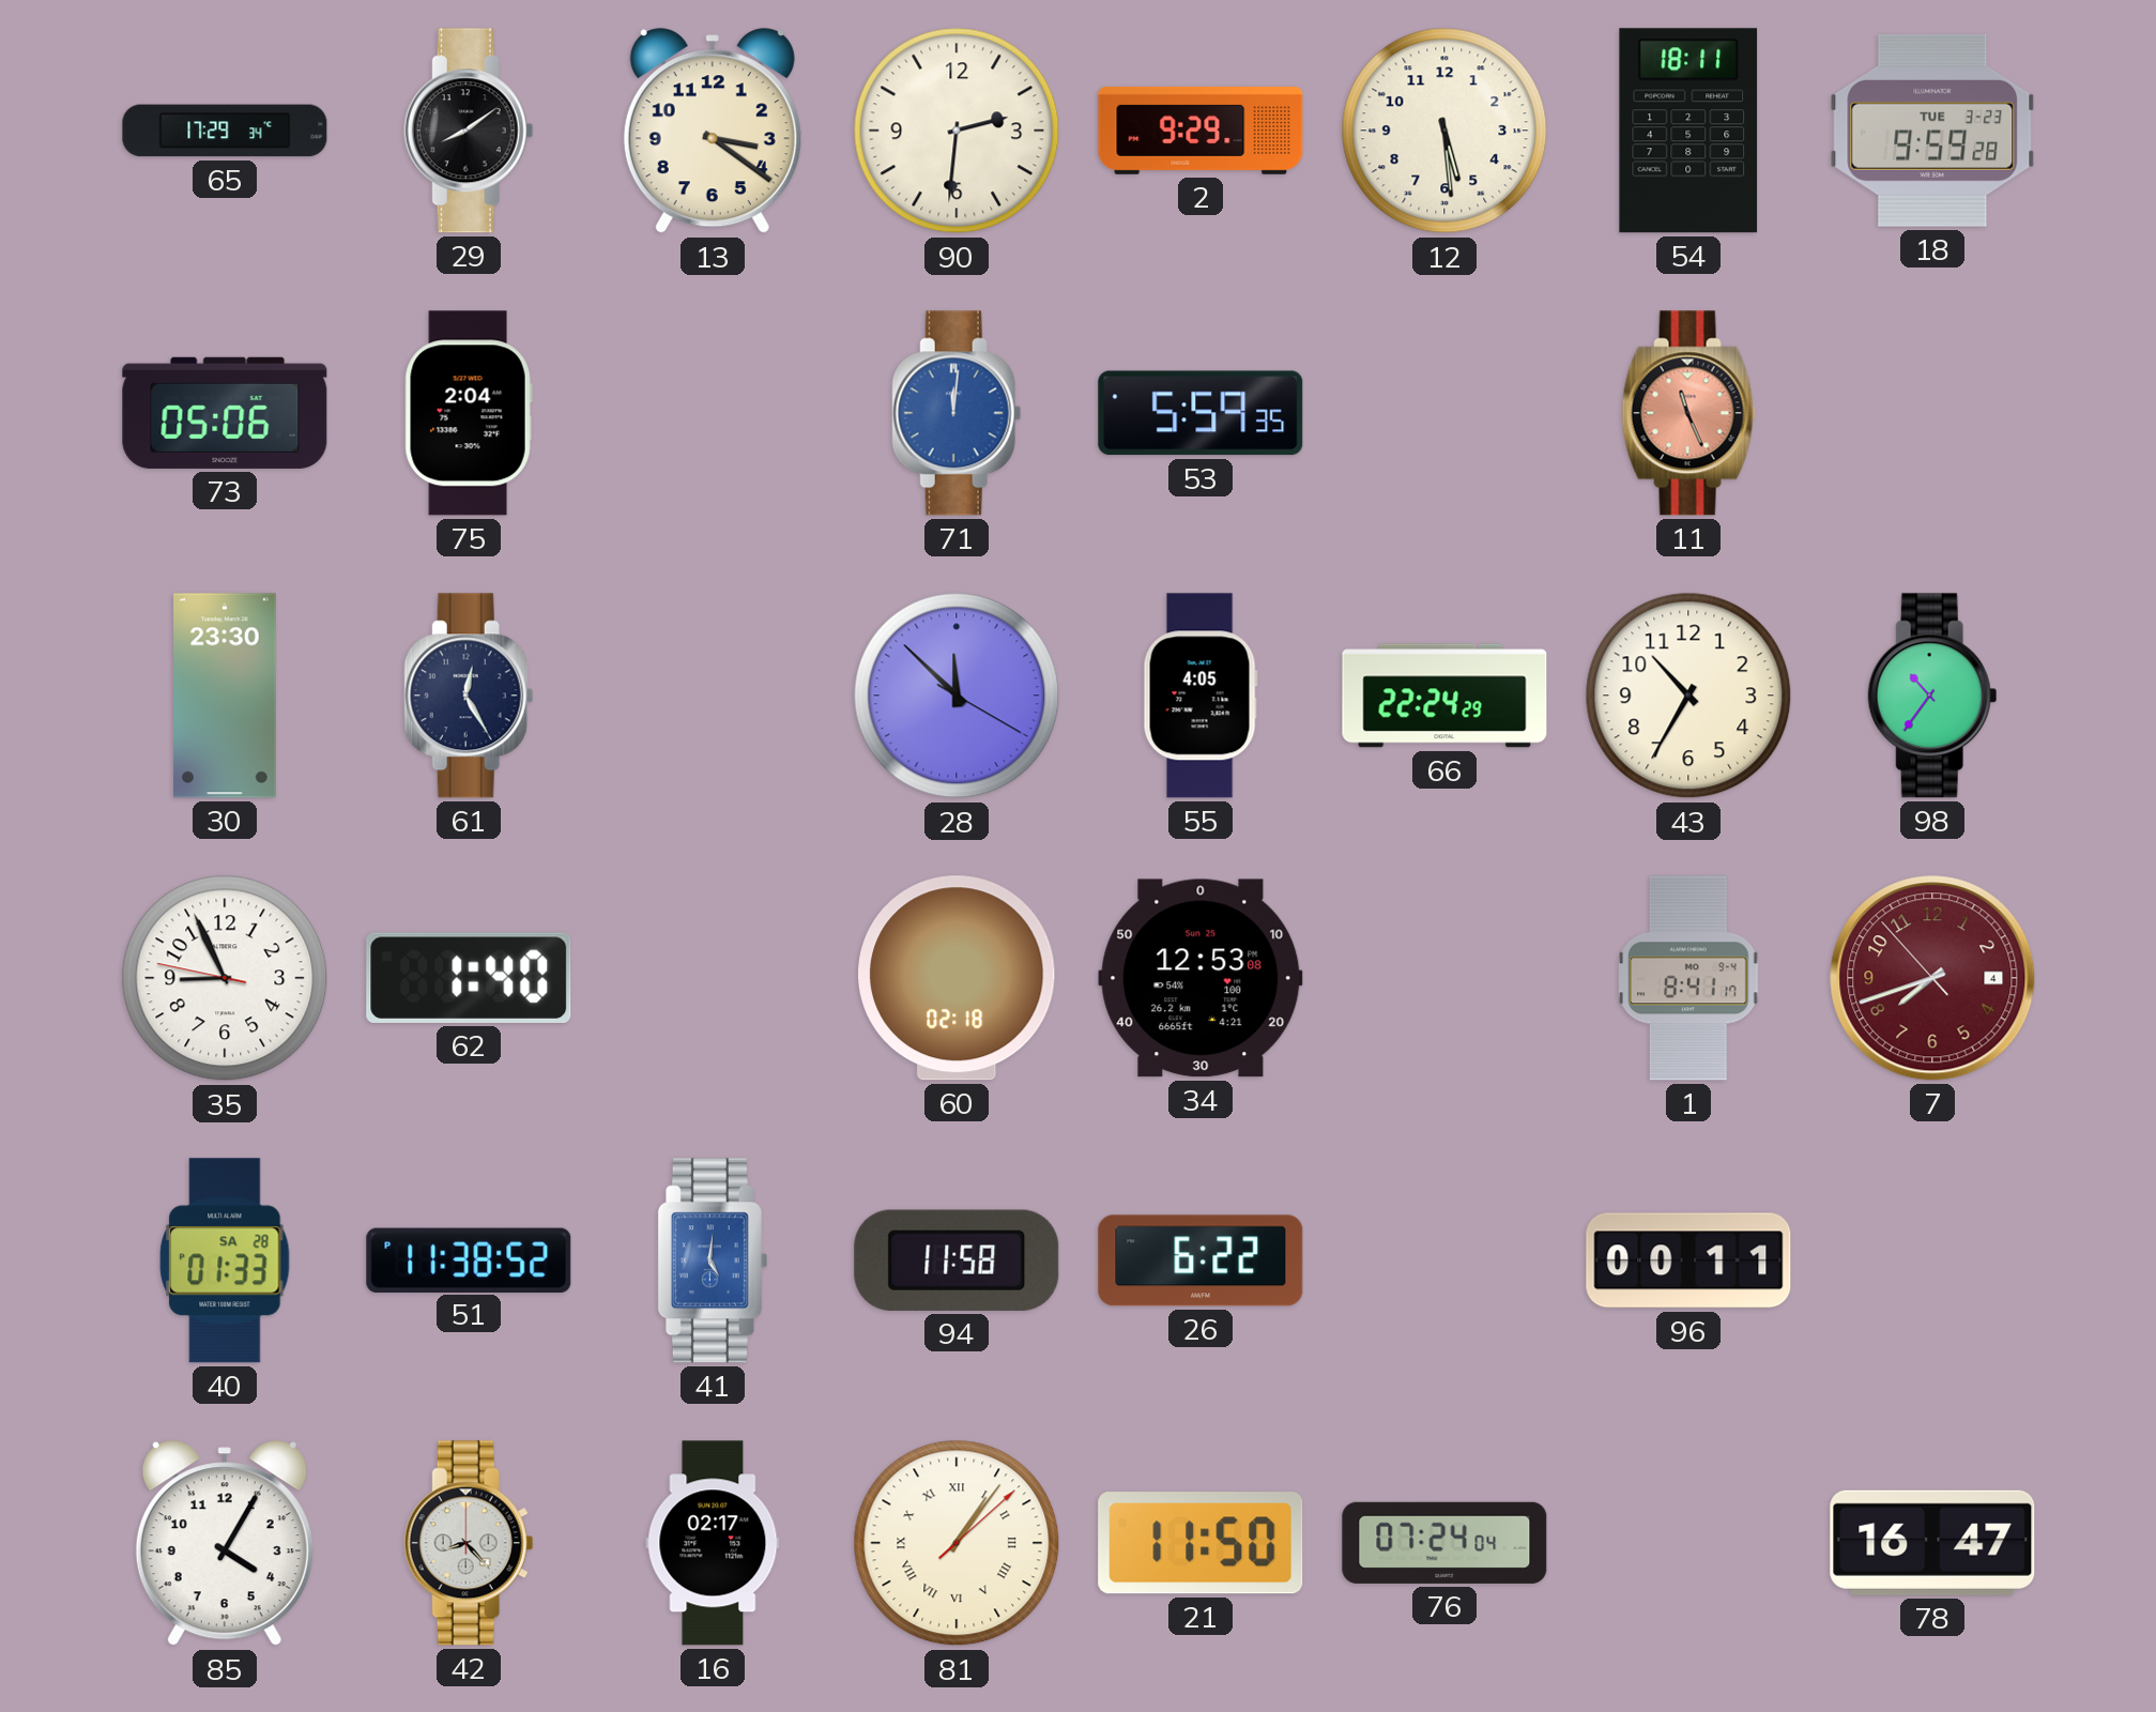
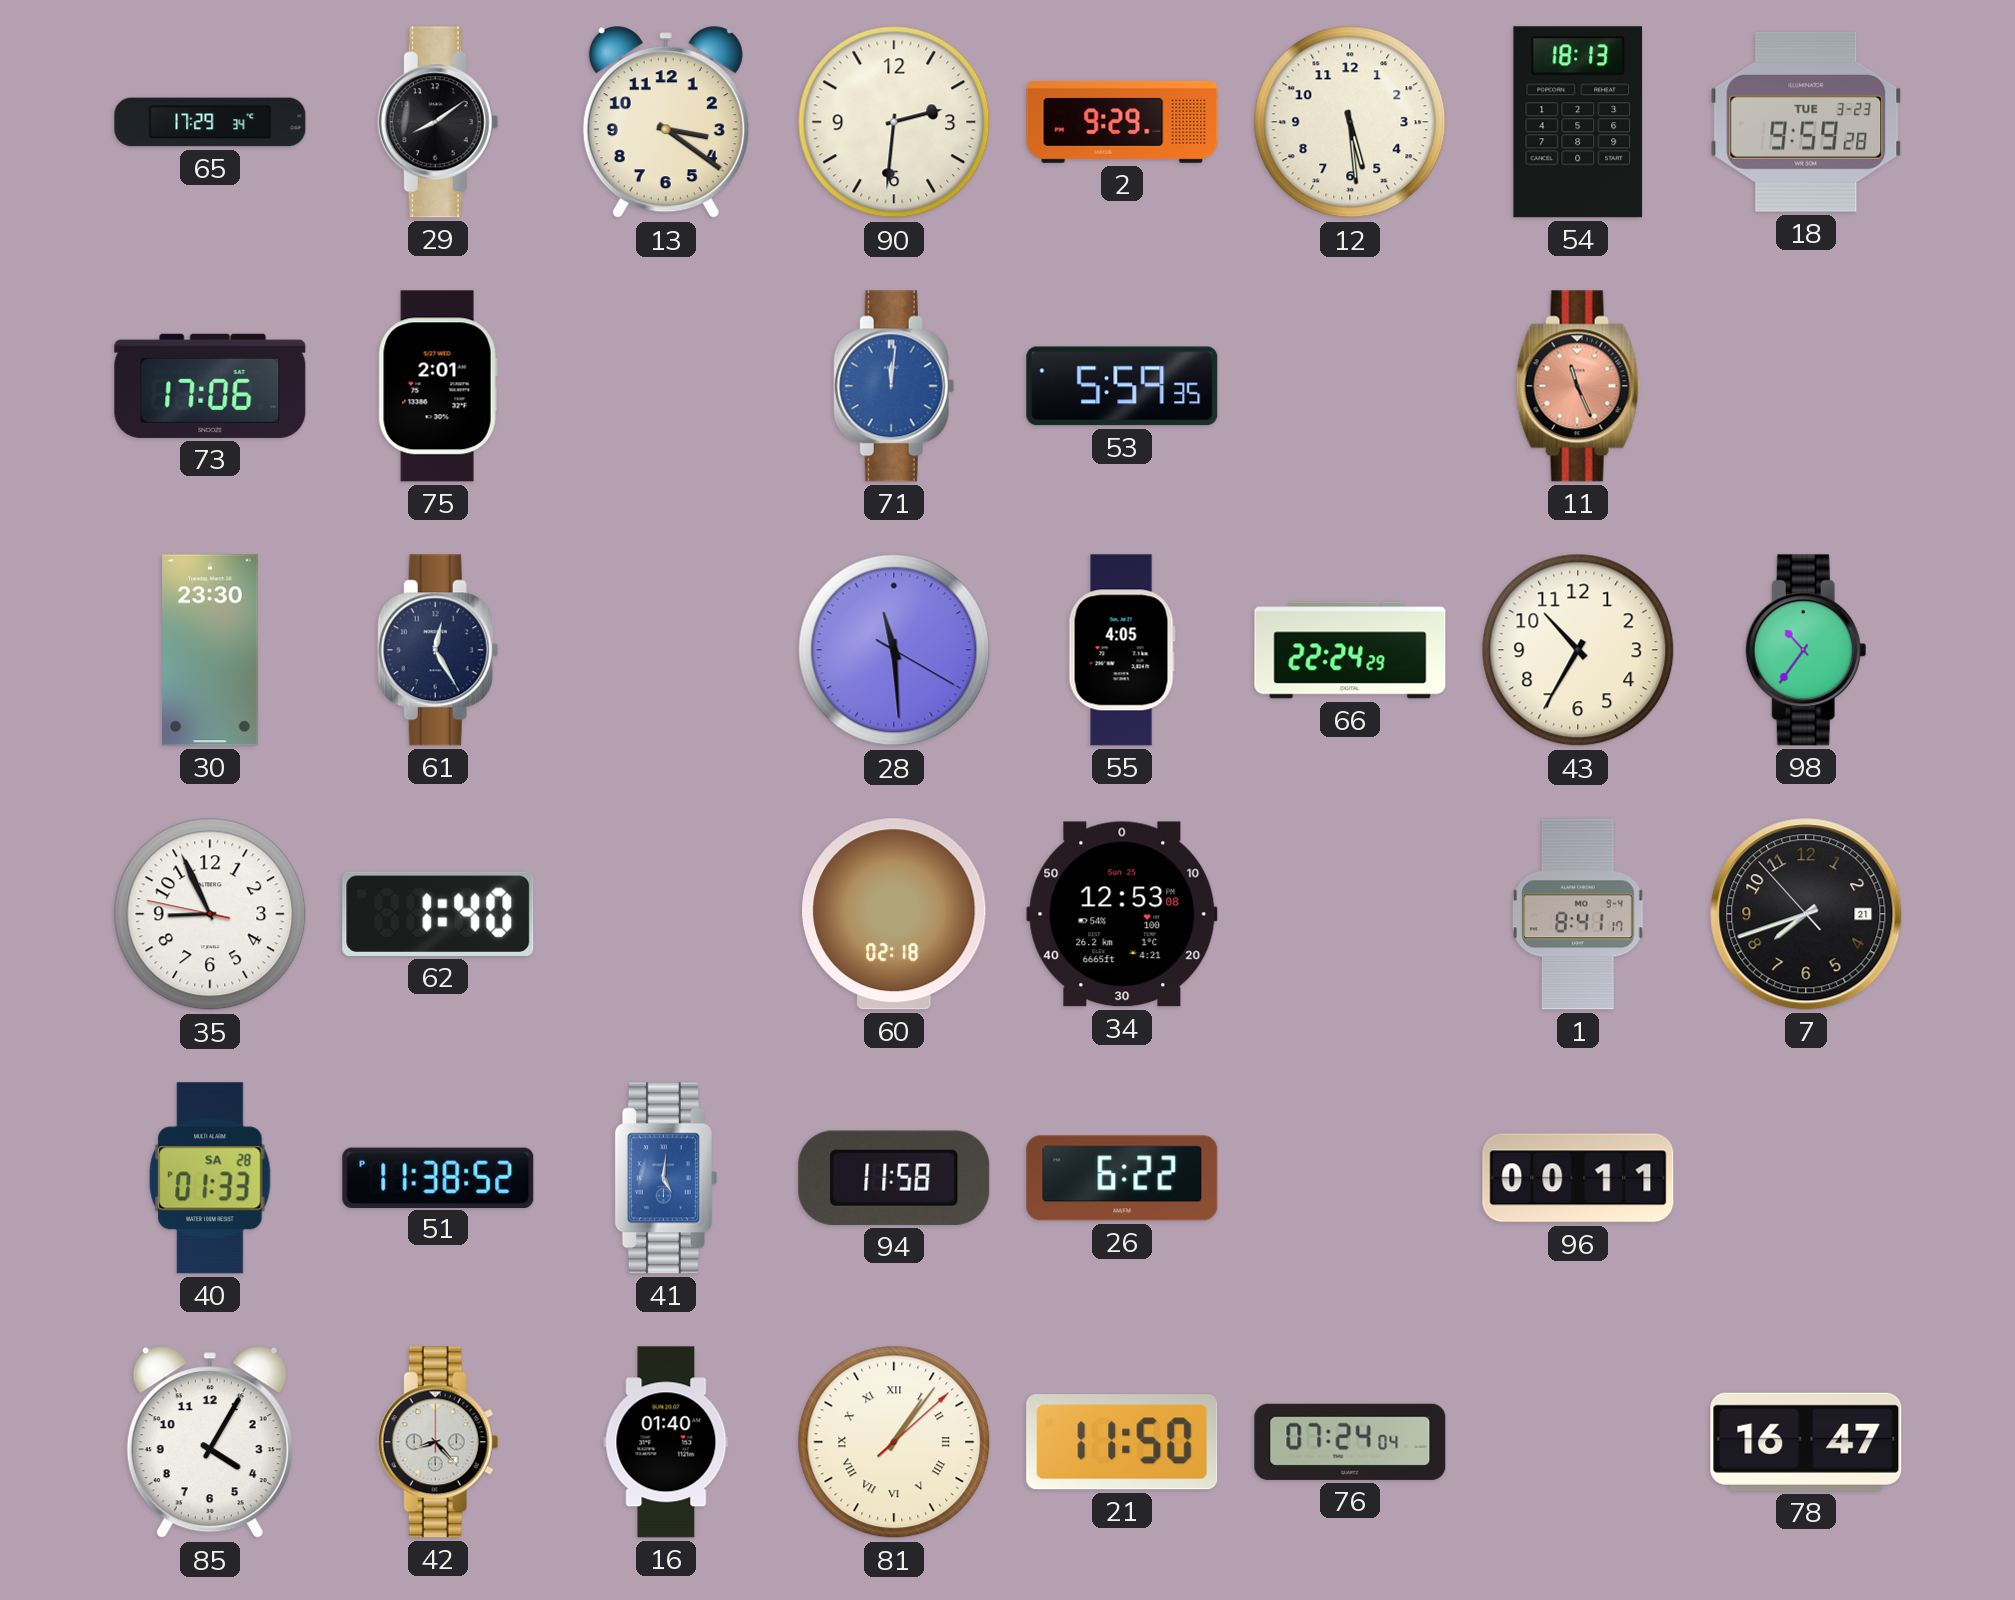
54: 18:11 -> 18:13 (1578, 122)
73: 05:06 -> 17:06 (210, 386)
75: 2:04 -> 2:01 (438, 386)
28: 11:52 -> 11:29 (894, 650)
7 date: 4 -> 21 (1806, 914)
7 dial: burgundy -> black (1806, 914)
16: 02:17 -> 01:40 (666, 1442)
